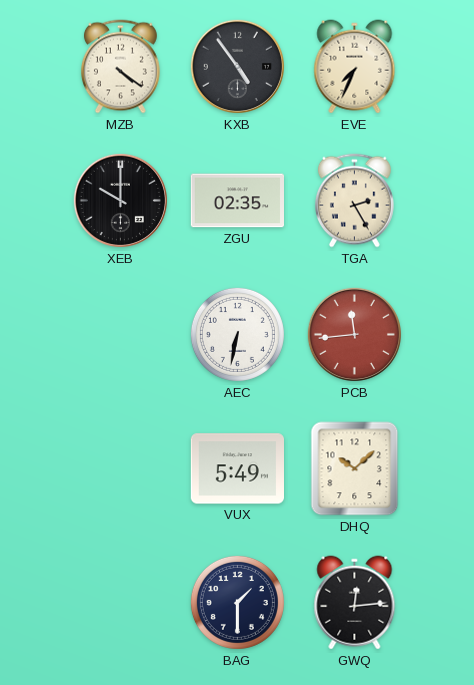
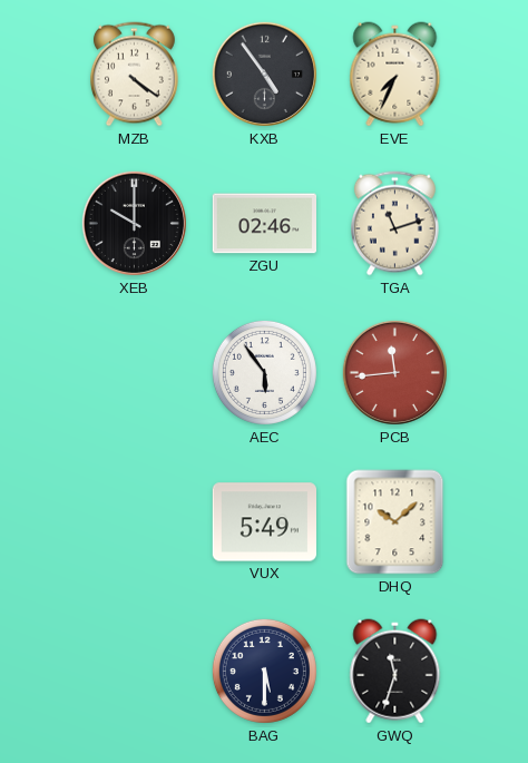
ZGU: 02:35 -> 02:46 (264, 224)
TGA: 2:25 -> 11:12 (394, 224)
AEC: 6:32 -> 5:54 (264, 372)
BAG: 1:30 -> 5:30 (264, 671)
GWQ: 12:14 -> 11:33 (395, 672)
